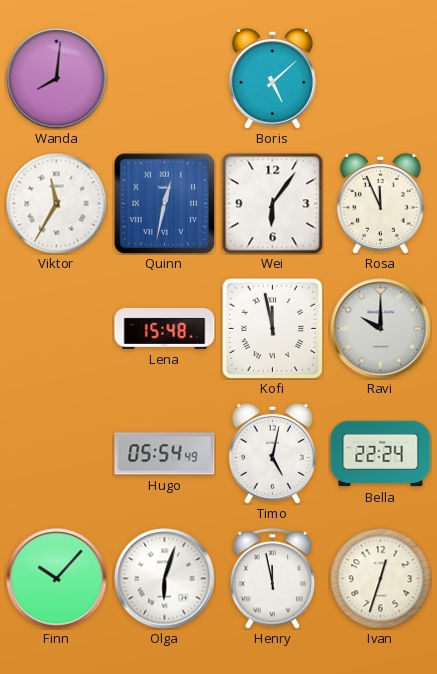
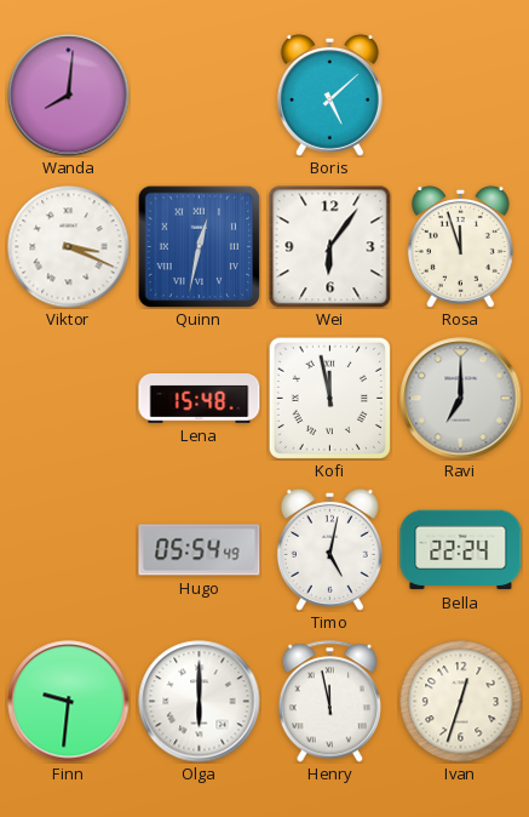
Viktor: 11:35 -> 3:19 (69, 247)
Rosa: 11:56 -> 11:57 (460, 246)
Ravi: 10:00 -> 7:00 (461, 399)
Finn: 10:07 -> 9:31 (69, 702)
Olga: 6:03 -> 6:00 (200, 702)
